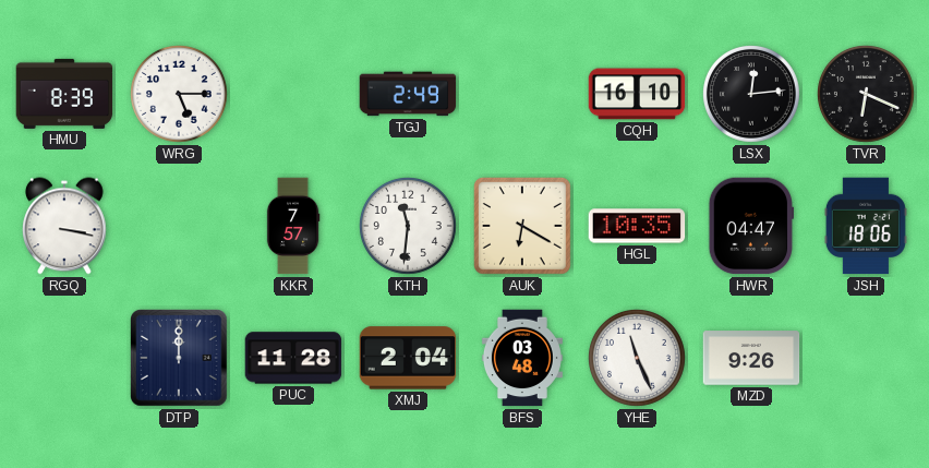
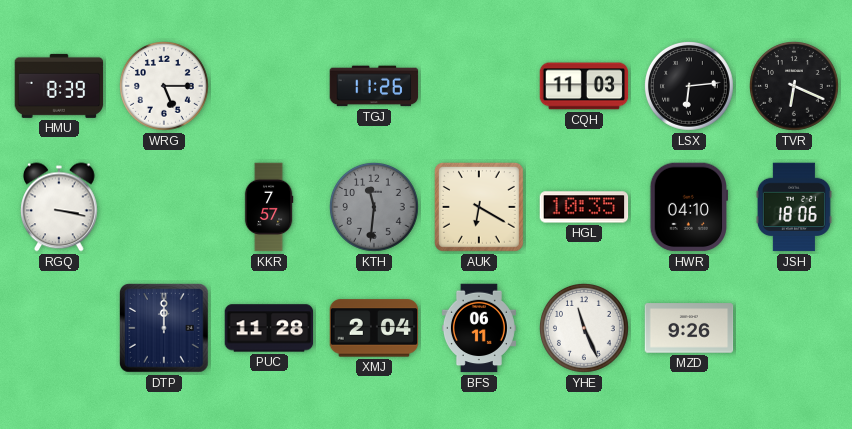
TGJ: 2:49 -> 11:26 (374, 86)
CQH: 16:10 -> 11:03 (584, 86)
LSX: 12:14 -> 6:14 (690, 87)
KTH dial: white -> grey (375, 208)
HWR: 04:47 -> 04:10 (688, 207)
BFS: 03:48 -> 06:11 (479, 328)
